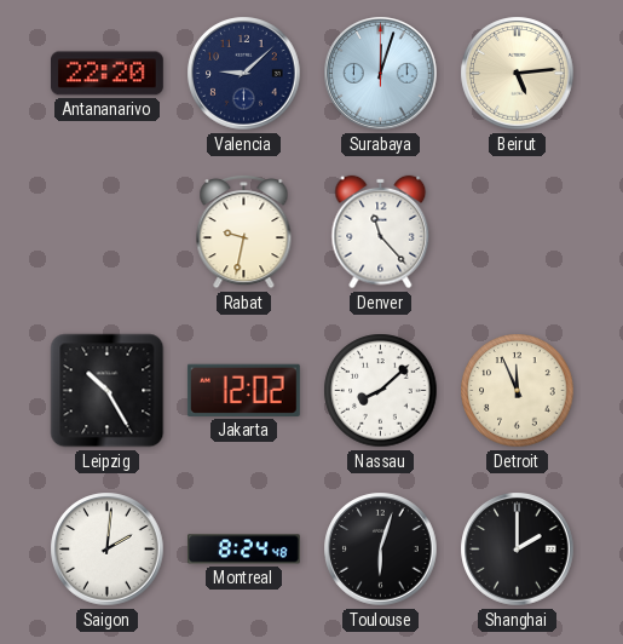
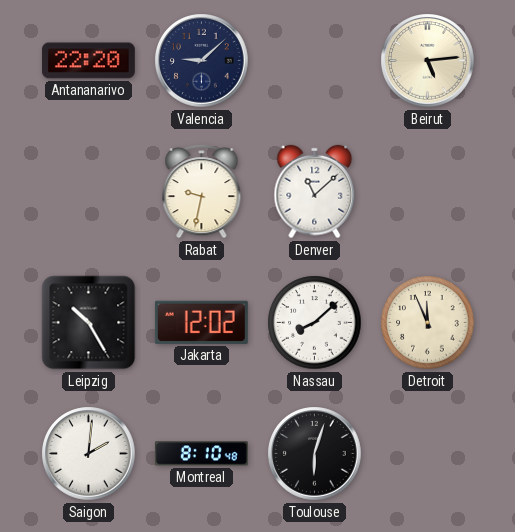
Surabaya: 12:03 -> none (381, 74)
Denver: 11:23 -> 11:08 (315, 192)
Montreal: 8:24 -> 8:10 (201, 454)
Shanghai: 2:00 -> none (518, 550)
